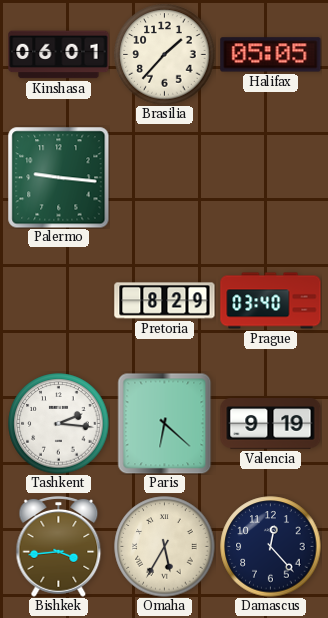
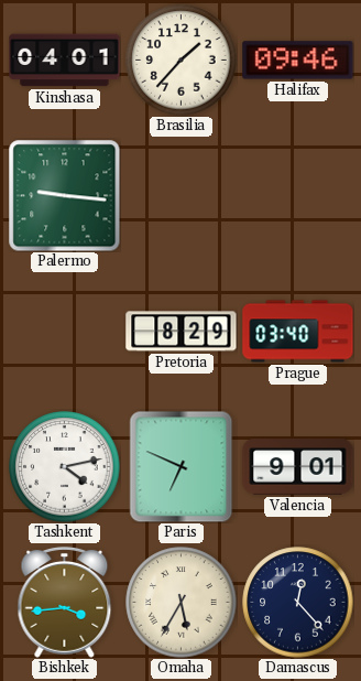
Kinshasa: 06:01 -> 04:01 (65, 61)
Halifax: 05:05 -> 09:46 (298, 61)
Tashkent: 2:16 -> 4:13 (65, 467)
Paris: 6:22 -> 6:49 (182, 466)
Valencia: 9:19 -> 9:01 (298, 467)
